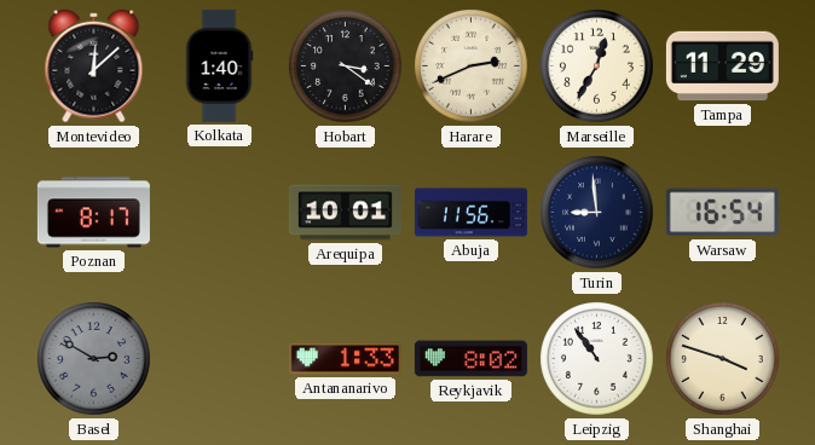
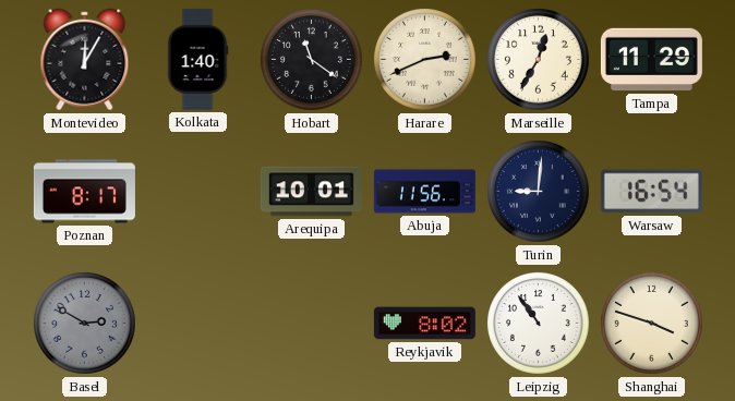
Montevideo: 12:08 -> 12:05 (85, 60)
Hobart: 3:21 -> 11:21 (312, 60)
Turin: 8:59 -> 9:01 (539, 192)
Antananarivo: 1:33 -> none (345, 359)
